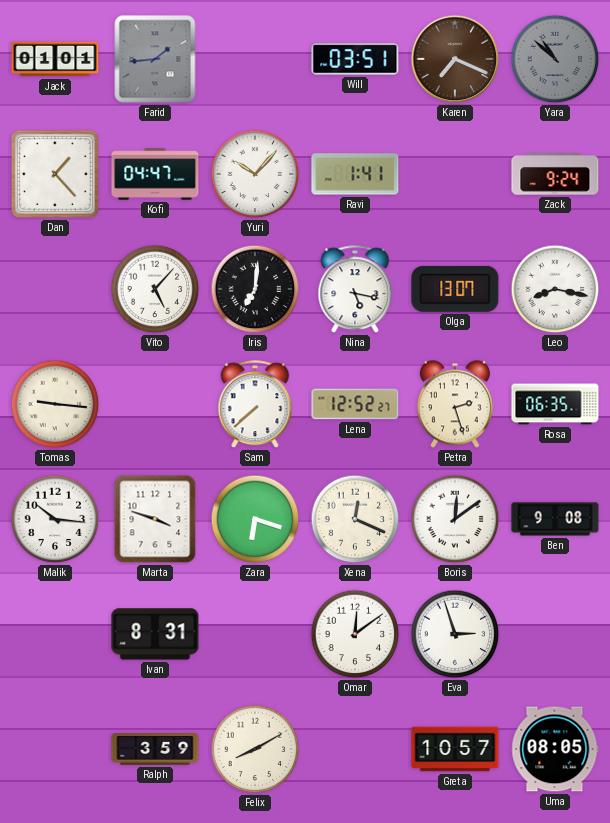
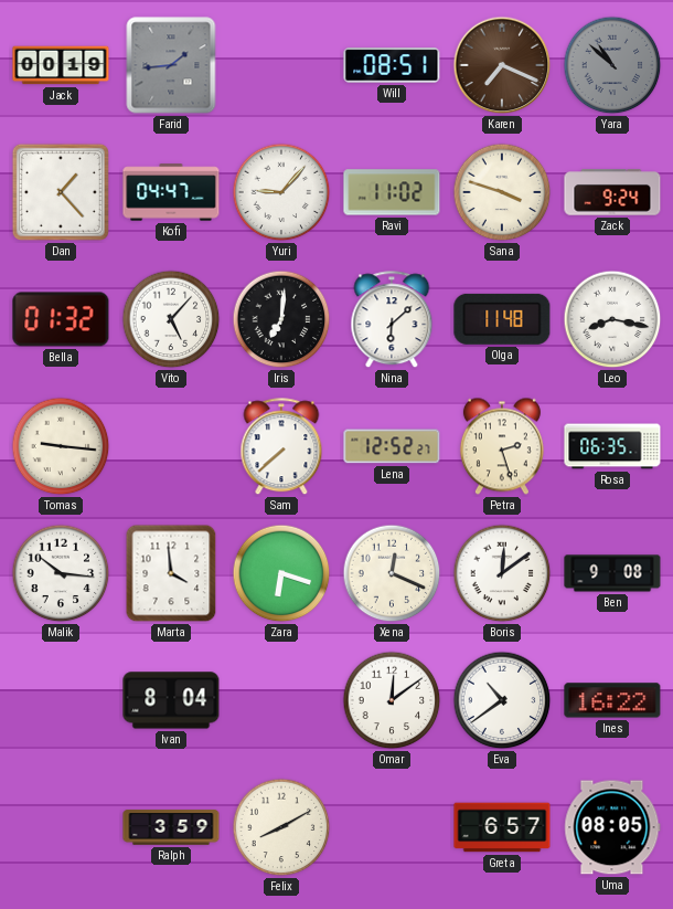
Jack: 01:01 -> 00:19 (61, 65)
Will: 03:51 -> 08:51 (392, 65)
Yuri: 10:07 -> 9:07 (281, 192)
Ravi: 1:41 -> 11:02 (392, 192)
Sana: none -> 3:48 (502, 192)
Bella: none -> 01:32 (61, 319)
Nina: 5:17 -> 6:08 (392, 320)
Olga: 13:07 -> 11:48 (502, 319)
Marta: 3:48 -> 3:59 (171, 573)
Ivan: 8:31 -> 8:04 (171, 700)
Eva: 2:57 -> 10:39 (502, 700)
Ines: none -> 16:22 (612, 700)
Greta: 10:57 -> 6:57 (502, 827)
